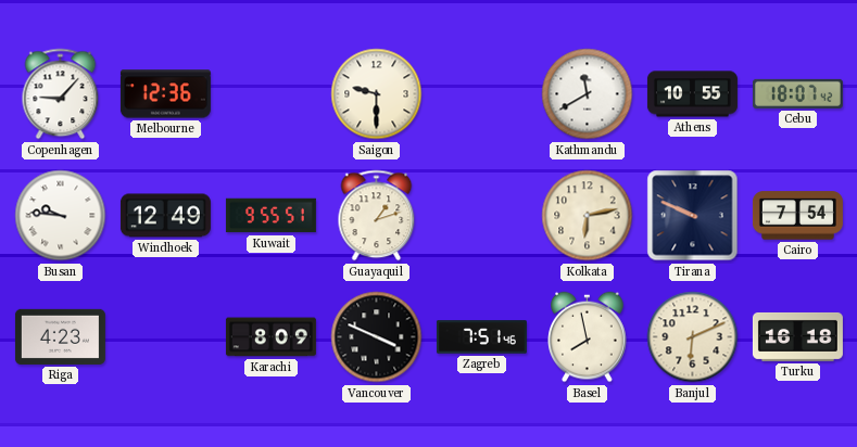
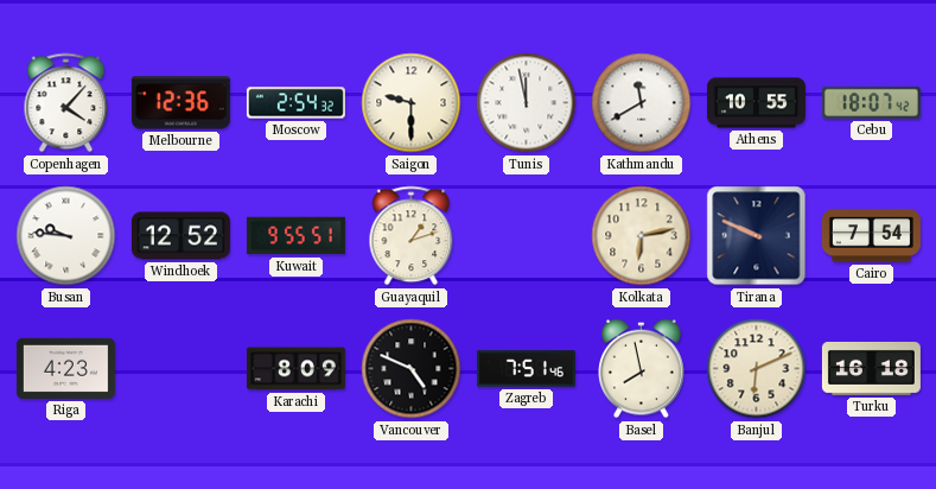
Copenhagen: 9:07 -> 4:07 (66, 103)
Moscow: none -> 2:54 (295, 103)
Tunis: none -> 11:58 (527, 103)
Windhoek: 12:49 -> 12:52 (180, 236)
Vancouver: 3:49 -> 4:49 (412, 369)
